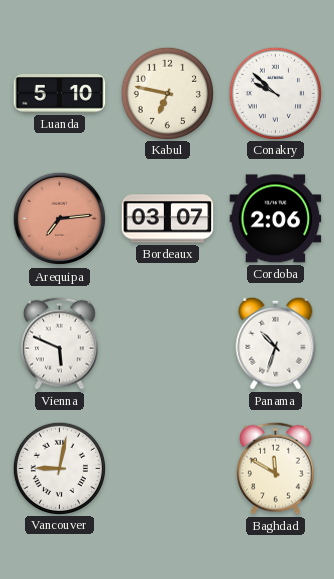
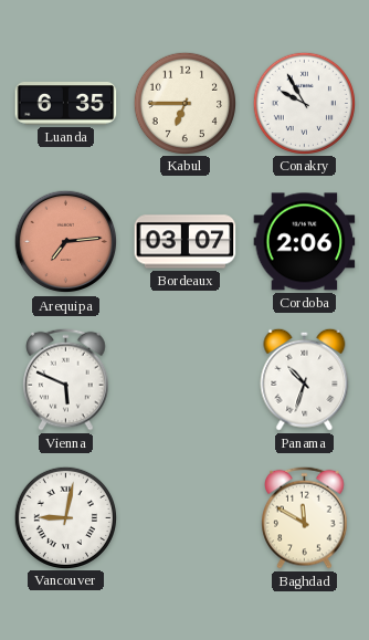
Luanda: 5:10 -> 6:35 (66, 104)
Kabul: 6:47 -> 6:45 (184, 103)
Conakry: 9:52 -> 9:55 (304, 103)
